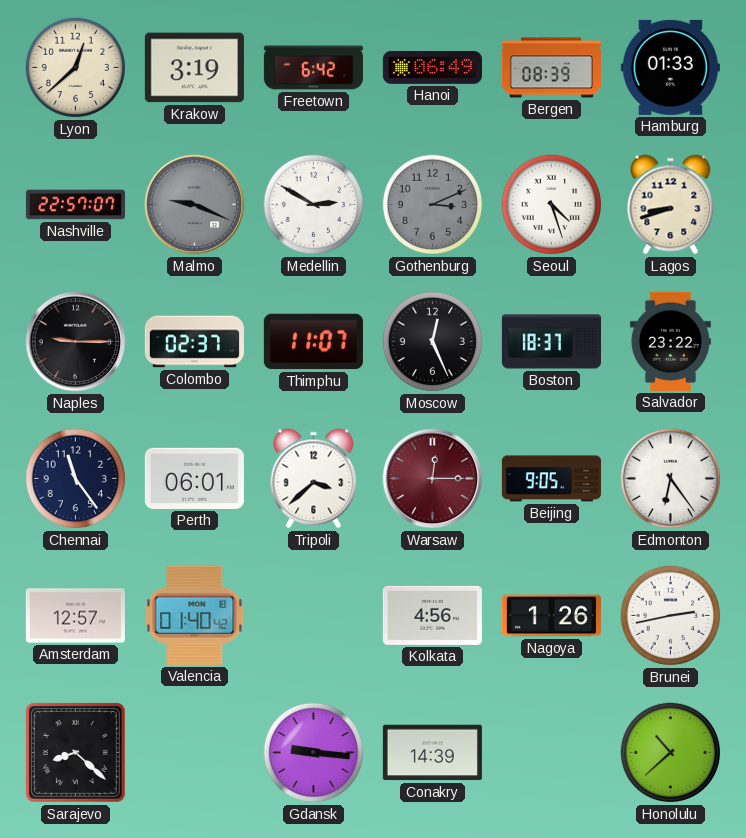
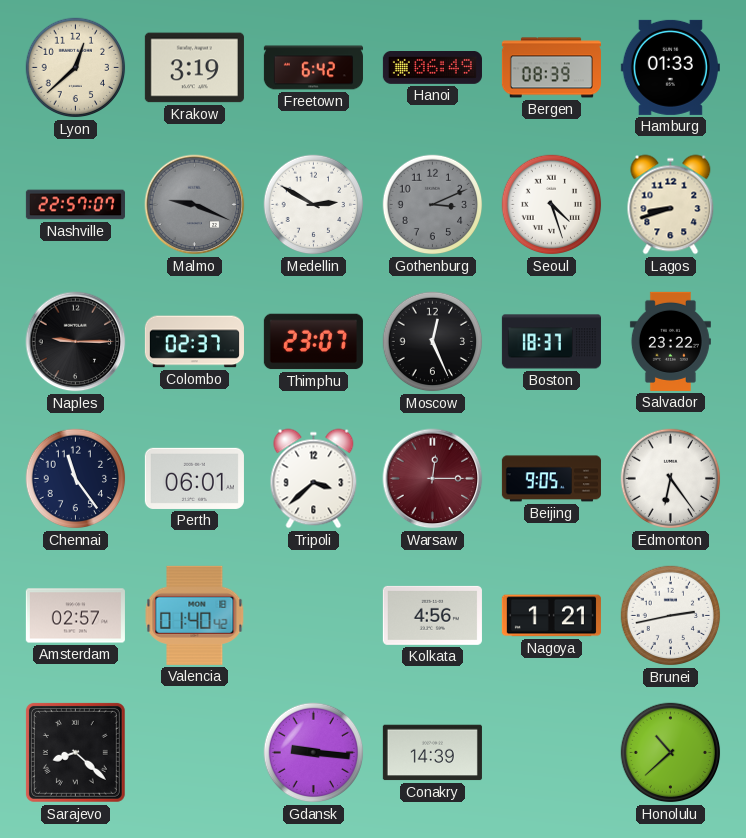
Thimphu: 11:07 -> 23:07 (313, 342)
Amsterdam: 12:57 -> 02:57 (75, 616)
Nagoya: 1:26 -> 1:21 (551, 616)
